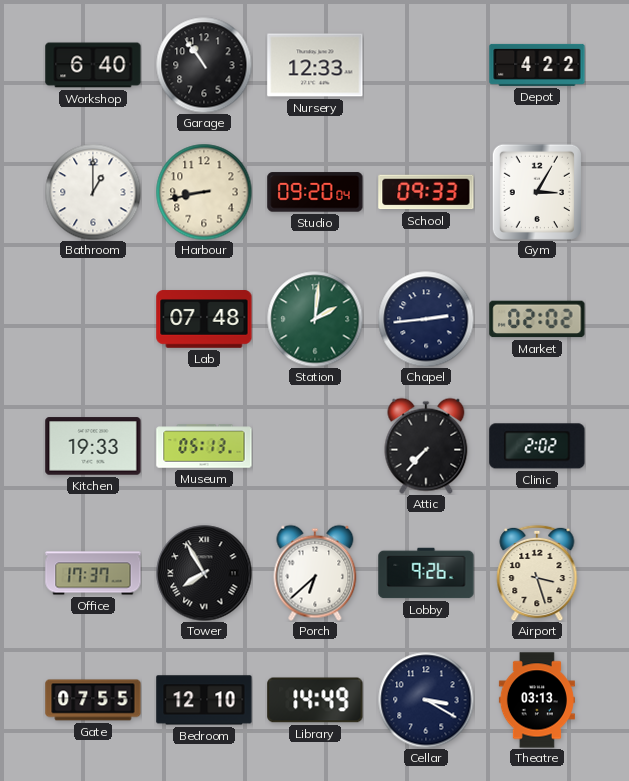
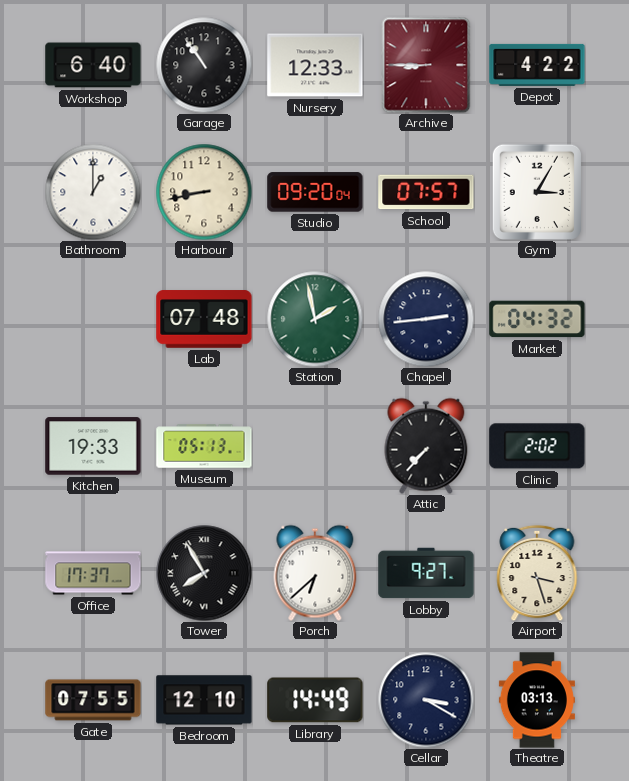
Archive: none -> 8:45 (426, 65)
School: 09:33 -> 07:57 (426, 192)
Station: 2:01 -> 1:58 (315, 319)
Market: 02:02 -> 04:32 (537, 319)
Lobby: 9:26 -> 9:27 (426, 573)
